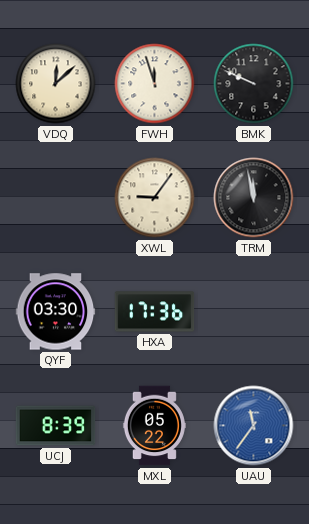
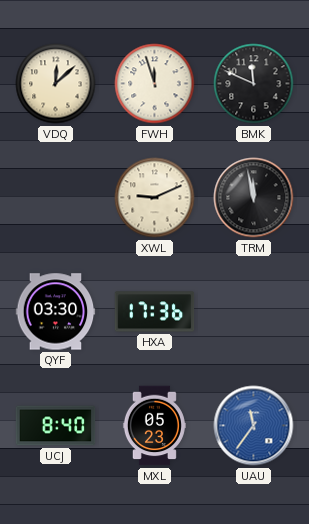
BMK: 9:49 -> 11:49 (254, 84)
XWL: 9:06 -> 9:11 (155, 198)
UCJ: 8:39 -> 8:40 (56, 426)
MXL: 05:22 -> 05:23 (154, 426)
